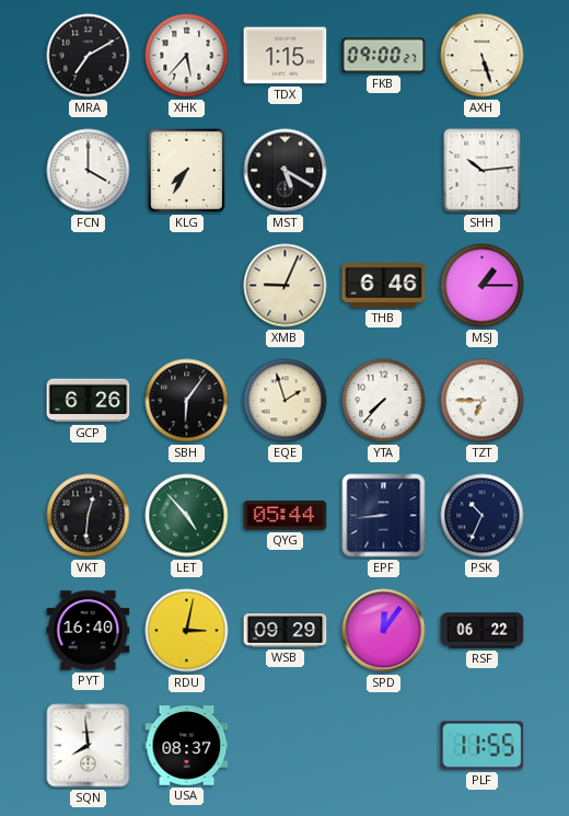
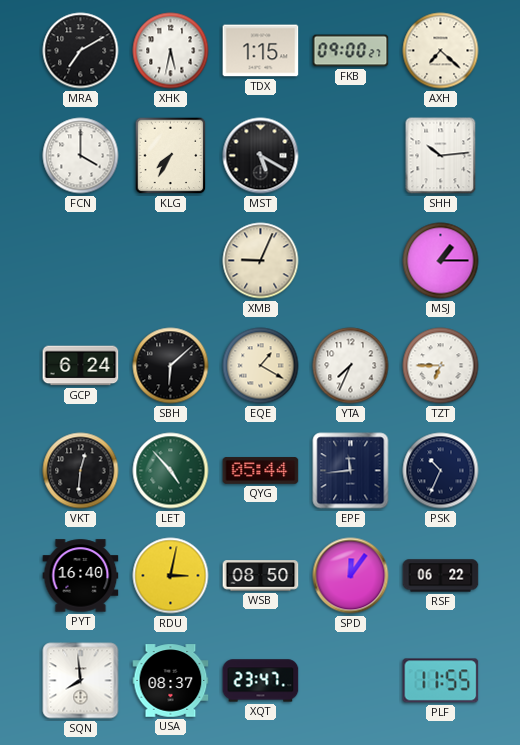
XHK: 5:37 -> 5:32 (171, 51)
AXH: 5:27 -> 7:22 (441, 51)
THB: 6:46 -> none (384, 286)
GCP: 6:26 -> 6:24 (81, 366)
SBH: 6:06 -> 6:08 (171, 366)
EQE: 1:57 -> 1:20 (261, 366)
YTA: 7:37 -> 7:34 (351, 366)
EPF: 8:44 -> 11:44 (351, 471)
WSB: 09:29 -> 08:50 (261, 576)
XQT: none -> 23:47 (261, 681)
